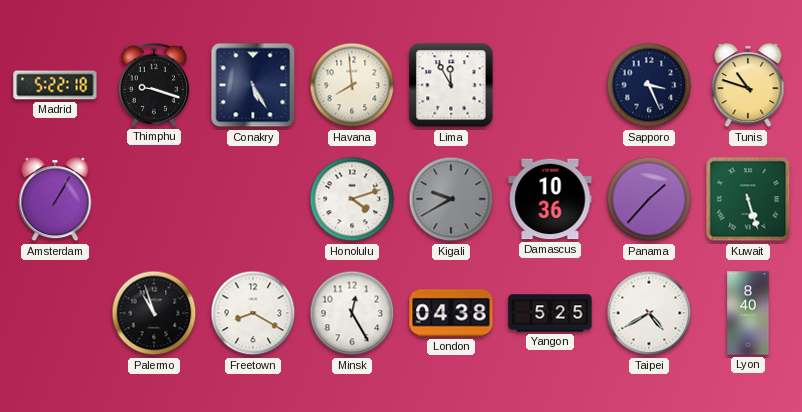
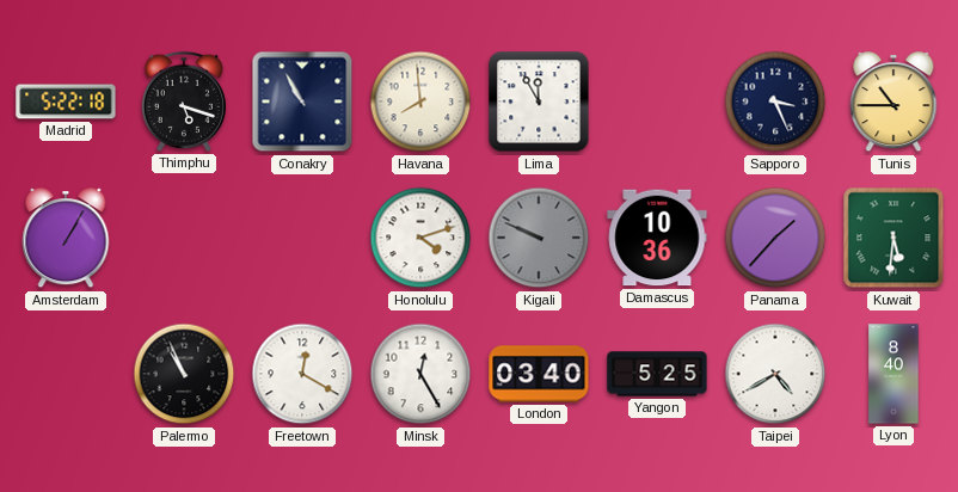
Thimphu: 9:18 -> 5:18 (184, 102)
Conakry: 5:25 -> 10:55 (302, 102)
Tunis: 10:48 -> 10:45 (893, 103)
Kigali: 9:40 -> 9:49 (539, 238)
Kuwait: 5:27 -> 5:31 (893, 238)
Palermo: 10:57 -> 10:56 (184, 374)
Freetown: 8:20 -> 12:20 (302, 374)
London: 04:38 -> 03:40 (539, 374)
